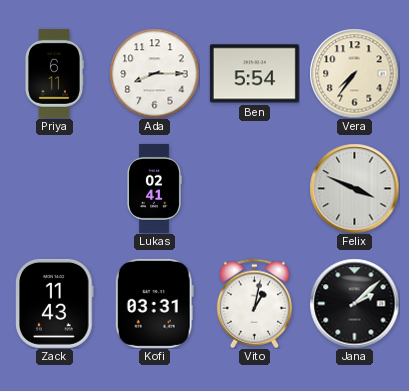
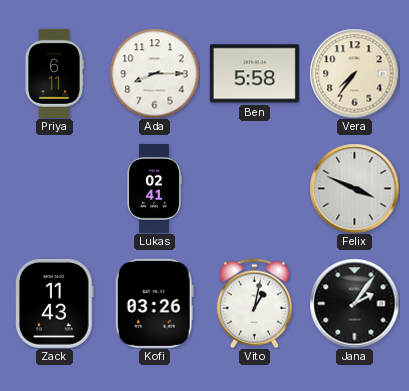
Ben: 5:54 -> 5:58 (254, 74)
Kofi: 03:31 -> 03:26 (154, 303)
Jana: 2:08 -> 2:06 (354, 303)
